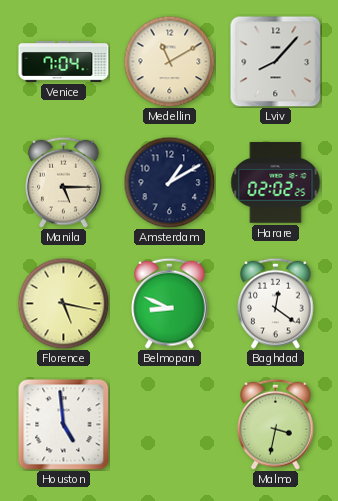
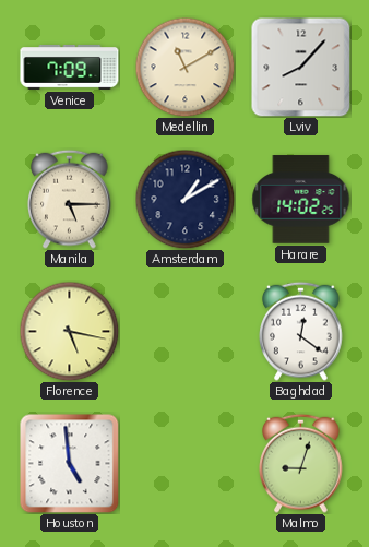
Venice: 7:04 -> 7:09 (70, 68)
Harare: 02:02 -> 14:02 (301, 200)
Belmopan: 8:49 -> none (170, 303)
Malmo: 3:32 -> 9:03 (301, 463)
